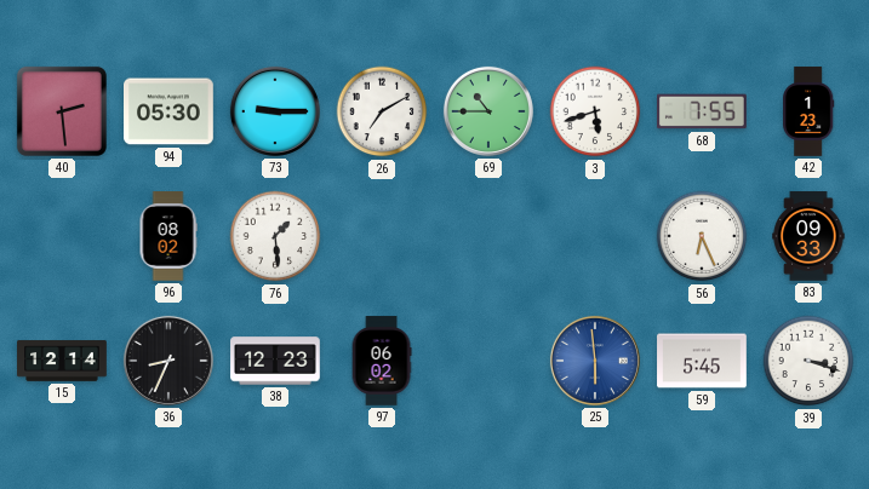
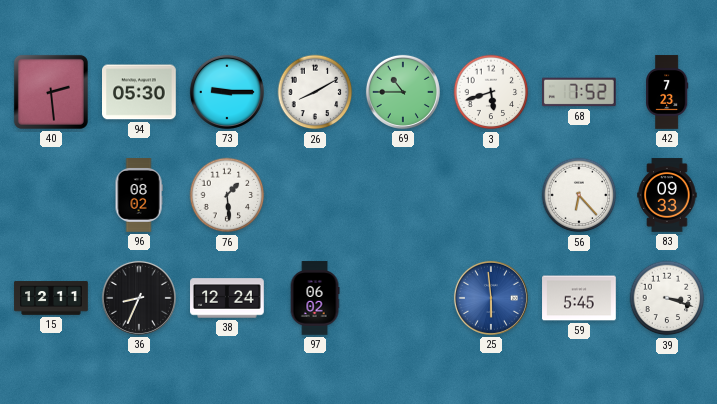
26: 7:10 -> 8:10 (315, 92)
68: 7:55 -> 7:52 (580, 92)
42: 1:23 -> 7:23 (668, 92)
56: 6:26 -> 6:23 (579, 195)
15: 12:14 -> 12:11 (51, 298)
38: 12:23 -> 12:24 (227, 298)
